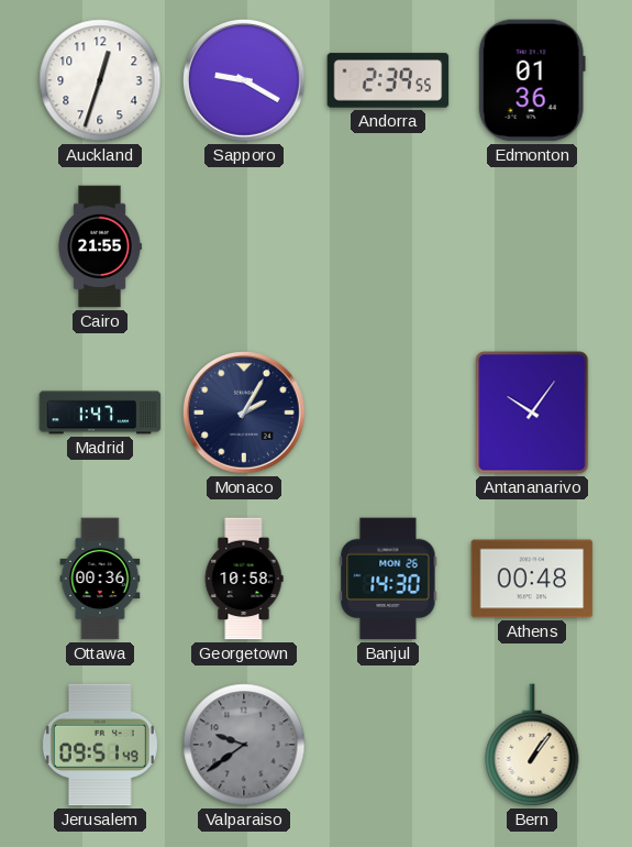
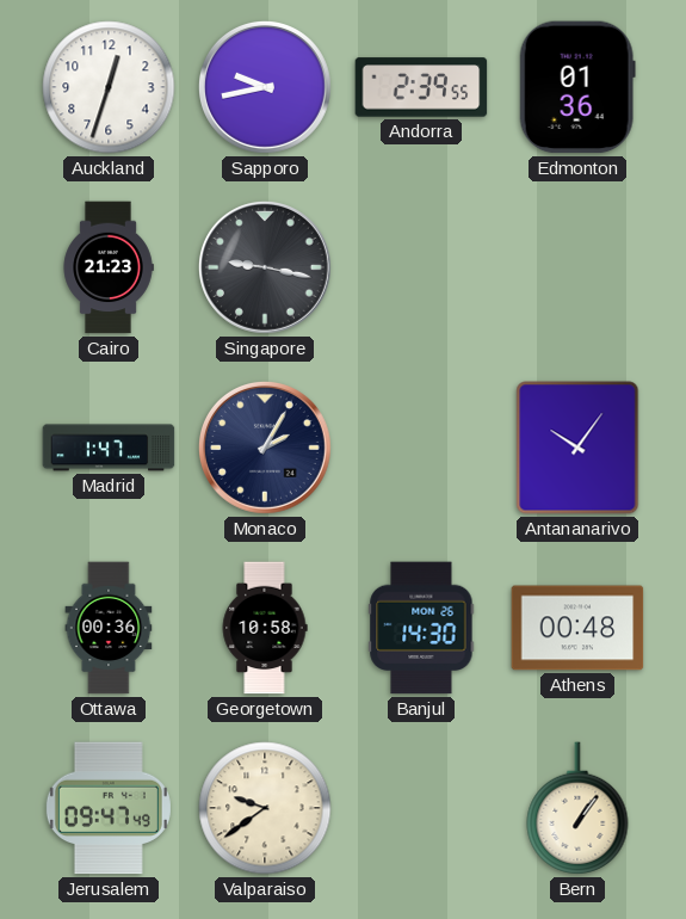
Sapporo: 9:20 -> 9:43 (265, 87)
Cairo: 21:55 -> 21:23 (109, 267)
Singapore: none -> 9:17 (265, 267)
Jerusalem: 09:51 -> 09:47 (109, 808)
Valparaiso dial: grey -> cream (265, 808)
